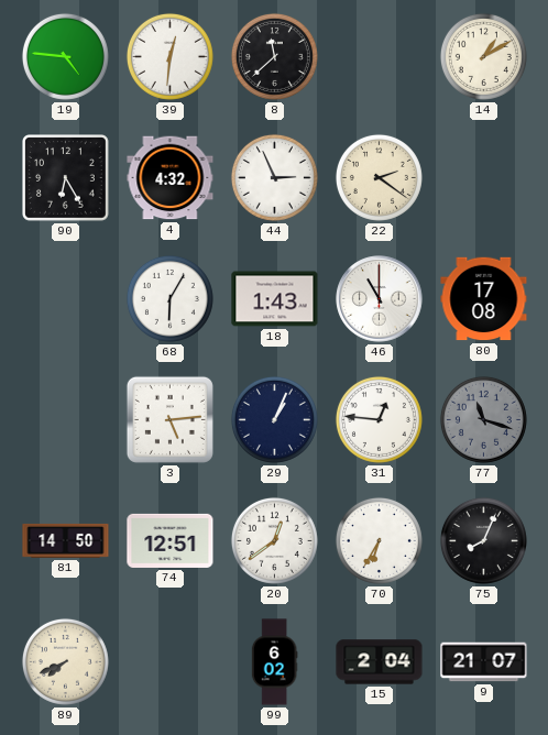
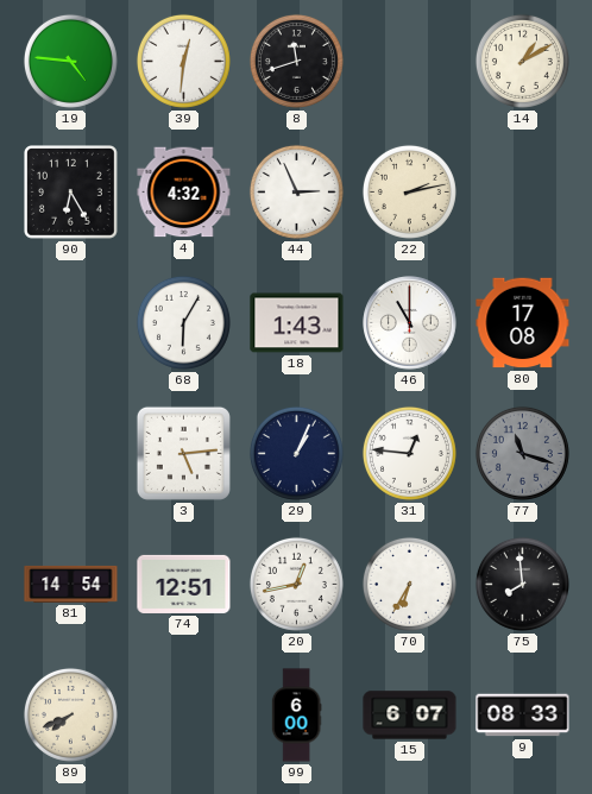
8: 11:38 -> 11:42 (296, 61)
22: 2:21 -> 2:13 (409, 191)
81: 14:50 -> 14:54 (71, 584)
20: 12:39 -> 12:43 (296, 584)
75: 8:04 -> 7:59 (522, 584)
99: 6:02 -> 6:00 (296, 716)
15: 2:04 -> 6:07 (410, 716)
9: 21:07 -> 08:33 (523, 716)
